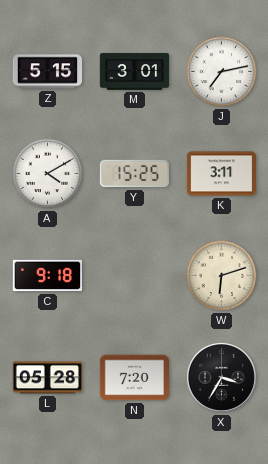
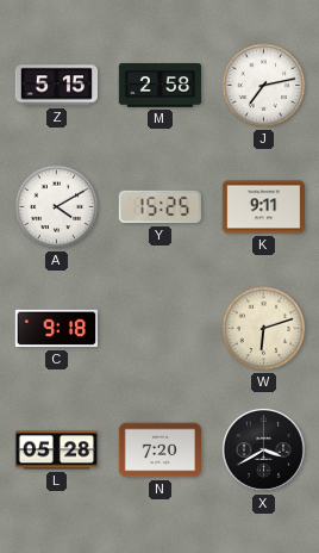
M: 3:01 -> 2:58 (161, 86)
K: 3:11 -> 9:11 (264, 207)
X: 3:35 -> 3:40 (263, 449)
